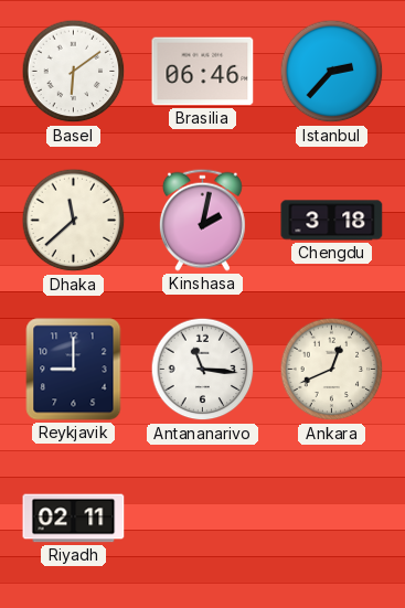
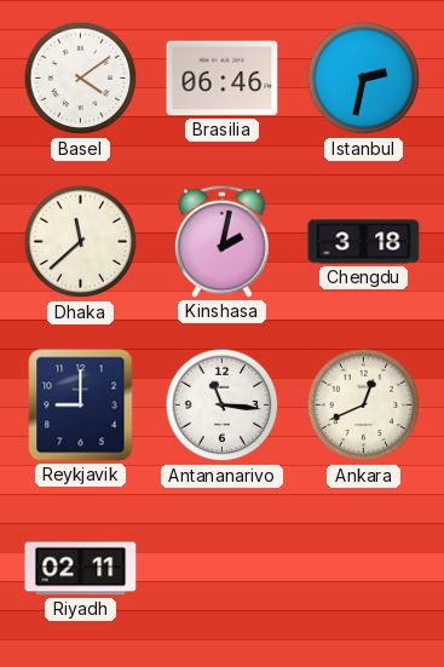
Basel: 6:09 -> 4:09 (81, 79)
Istanbul: 2:37 -> 2:32 (364, 79)
